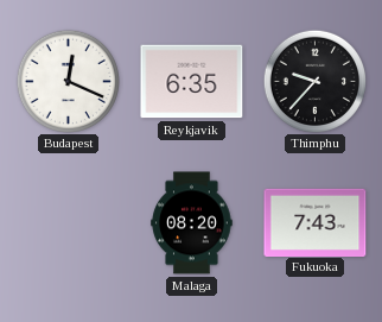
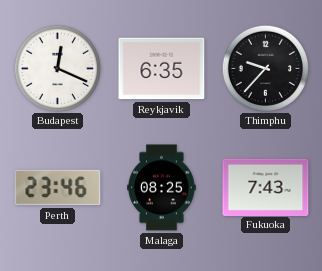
Perth: none -> 23:46 (58, 188)
Malaga: 08:20 -> 08:25 (162, 188)
